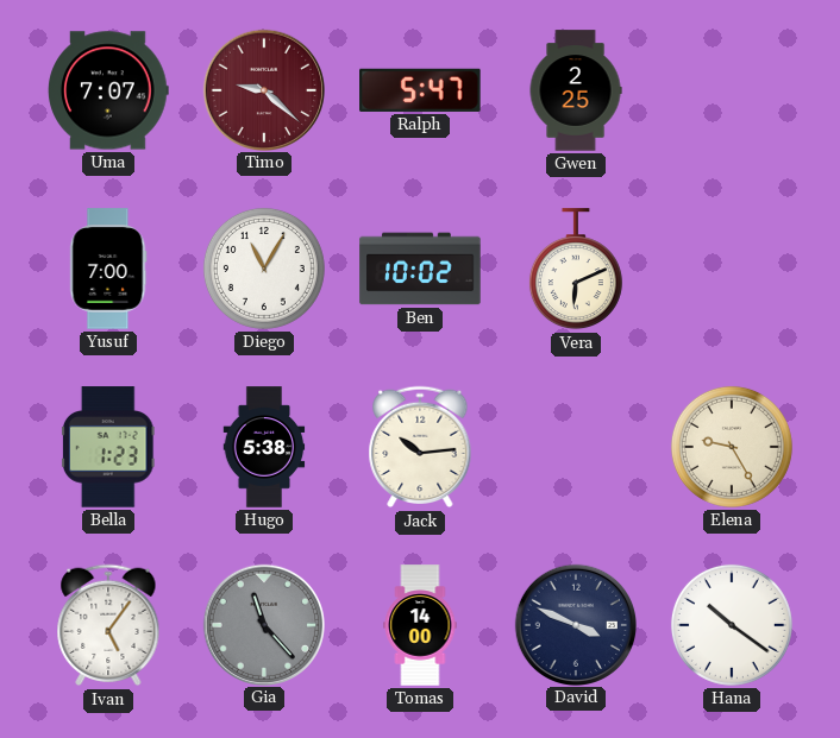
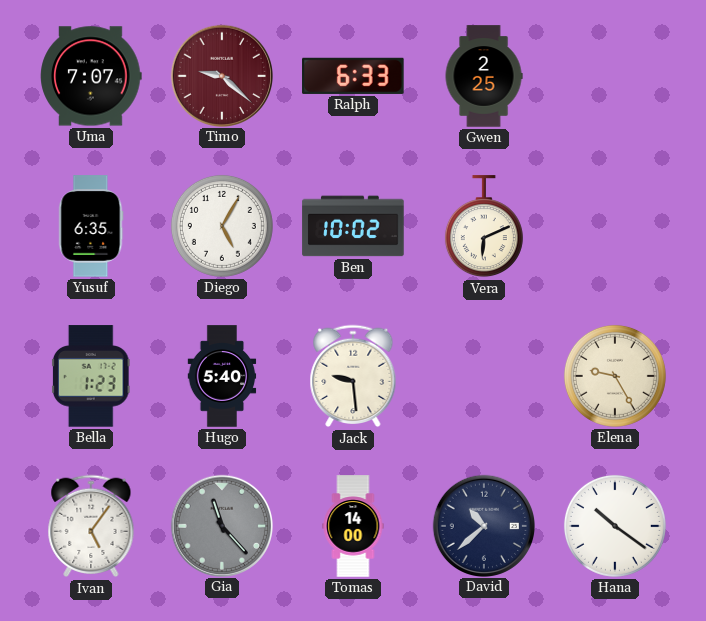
Ralph: 5:47 -> 6:33 (353, 76)
Yusuf: 7:00 -> 6:35 (91, 226)
Diego: 11:05 -> 5:05 (222, 226)
Hugo: 5:38 -> 5:40 (222, 376)
Jack: 10:14 -> 9:29 (353, 376)
David: 3:49 -> 10:38 (483, 525)
